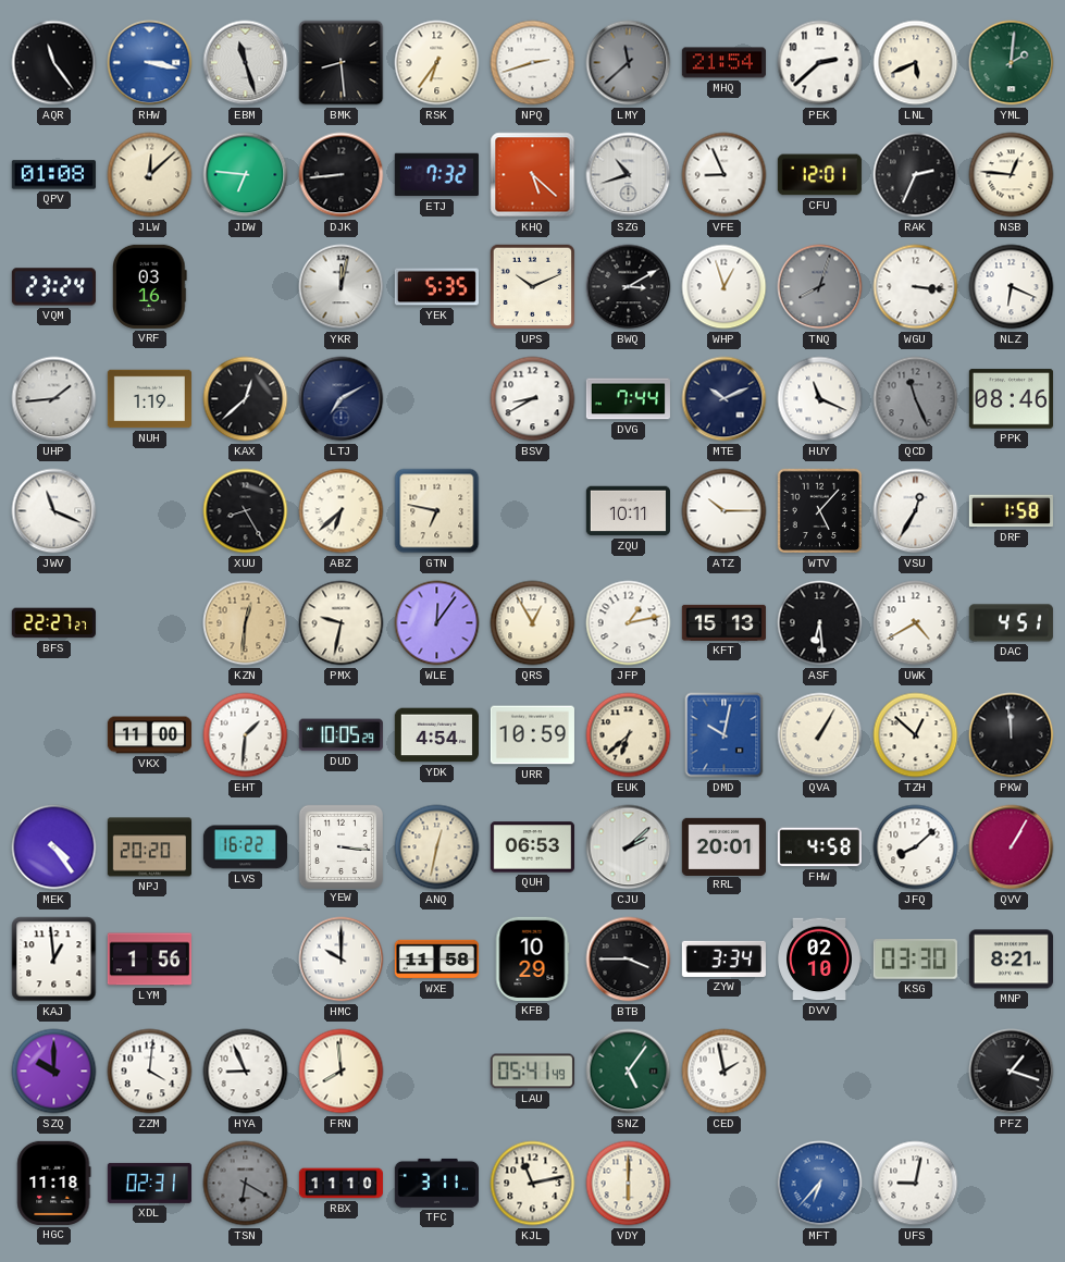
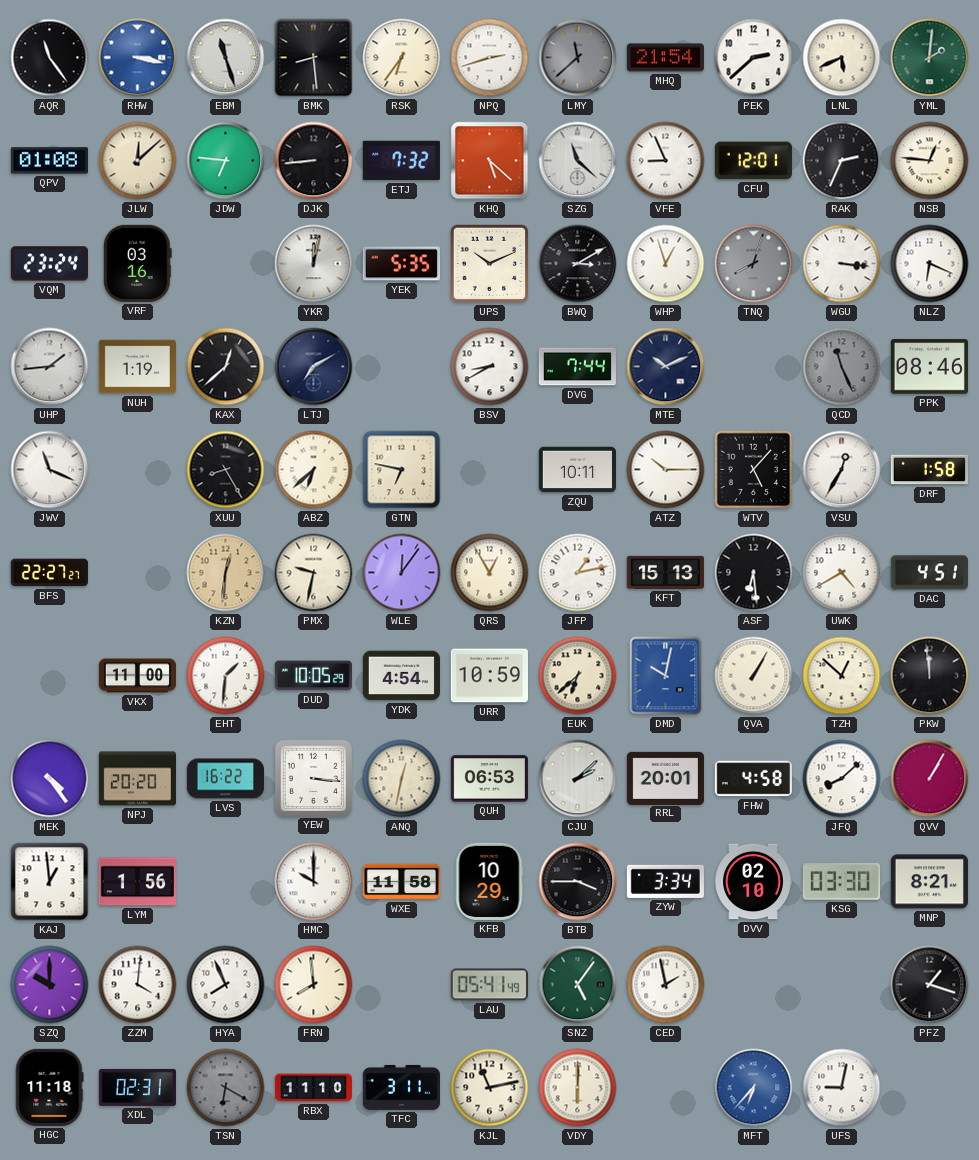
SZG: 10:42 -> 11:22 (578, 161)
HUY: 11:19 -> none (820, 399)
HYA: 8:56 -> 7:56 (226, 985)
